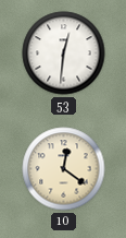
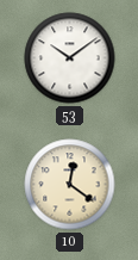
53: 12:31 -> 10:09 (70, 58)
